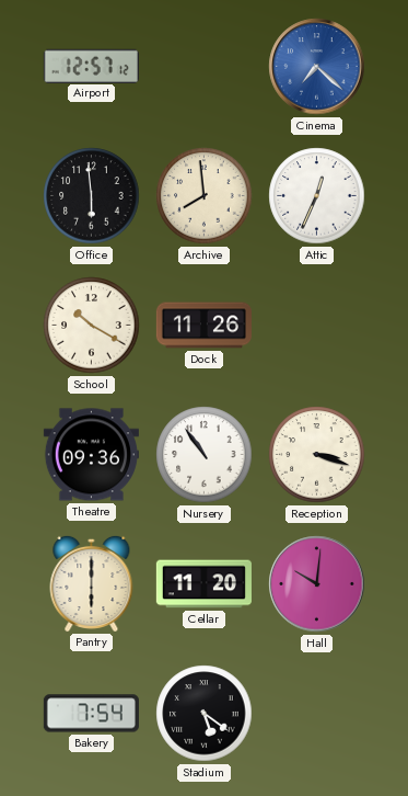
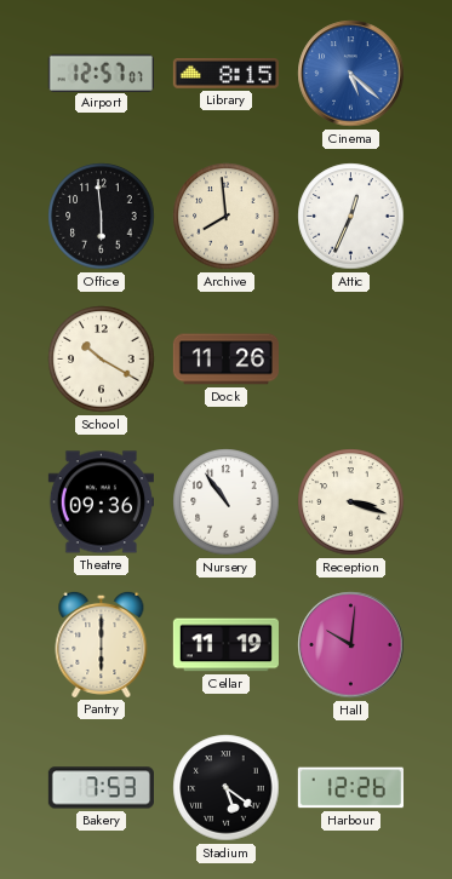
Airport: 12:57:12 -> 12:57:07 (101, 73)
Library: none -> 8:15 (225, 74)
Cinema: 7:22 -> 5:22 (351, 74)
Cellar: 11:20 -> 11:19 (225, 645)
Bakery: 7:54 -> 7:53 (101, 788)
Harbour: none -> 12:26 (350, 788)
